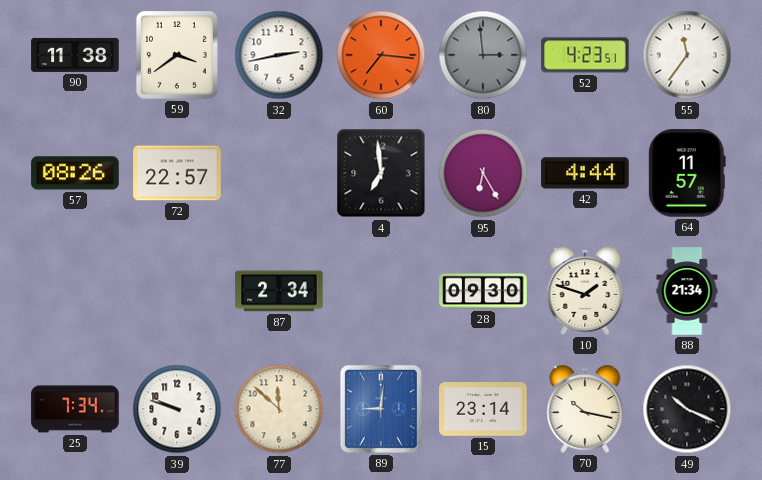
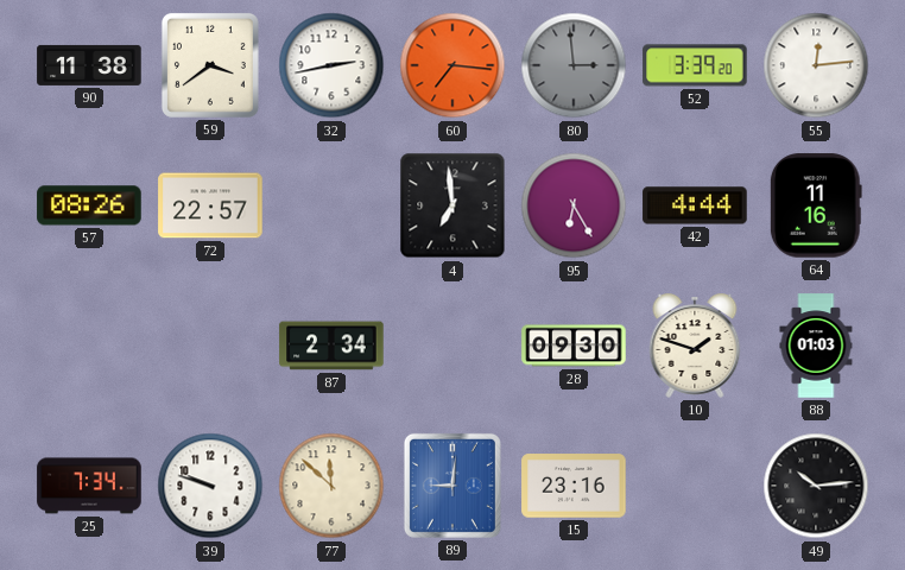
52: 4:23 -> 3:39 (695, 65)
55: 11:36 -> 12:14 (816, 65)
64: 11:57 -> 11:16 (816, 205)
88: 21:34 -> 01:03 (816, 346)
15: 23:14 -> 23:16 (574, 486)
70: 10:17 -> none (585, 410)
49: 10:19 -> 10:14 (816, 486)
